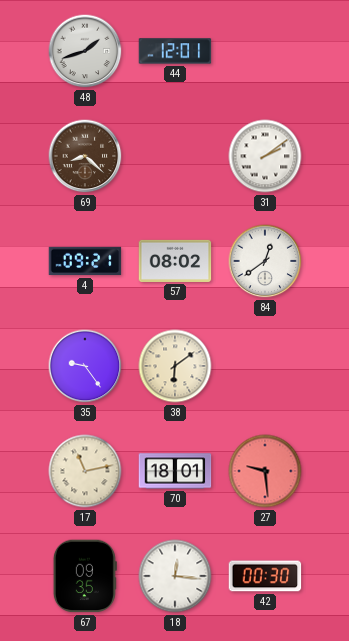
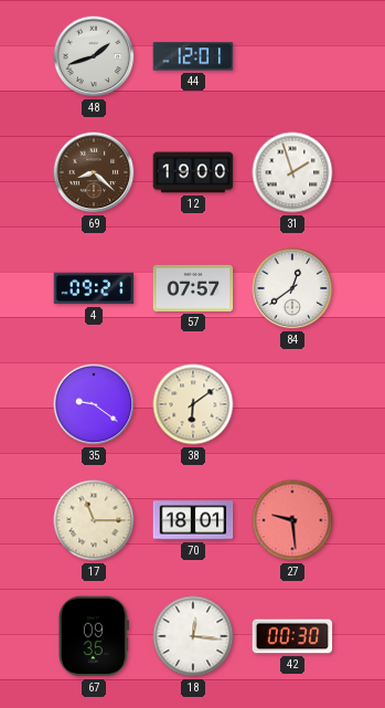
12: none -> 19:00 (193, 172)
31: 2:09 -> 1:57 (292, 172)
57: 08:02 -> 07:57 (193, 288)
35: 9:24 -> 9:21 (94, 404)
17: 11:13 -> 11:15 (94, 520)
